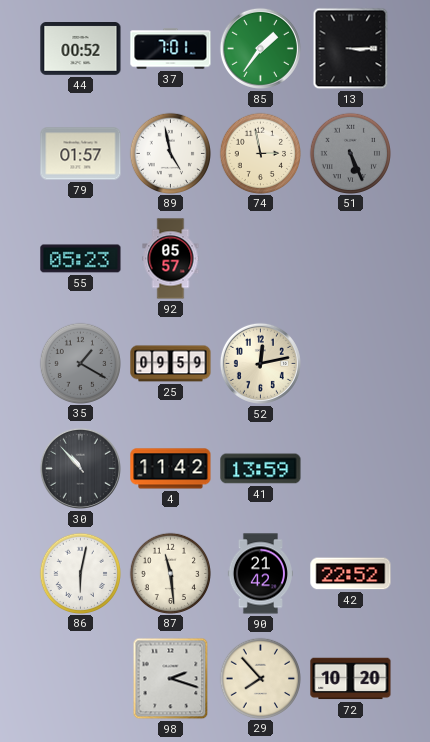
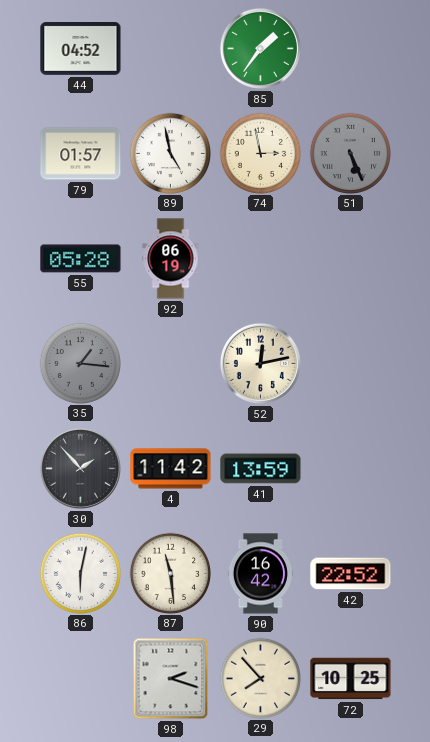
44: 00:52 -> 04:52 (81, 49)
37: 7:01 -> none (171, 49)
13: 3:15 -> none (351, 49)
55: 05:23 -> 05:28 (81, 259)
92: 05:57 -> 06:19 (171, 259)
35: 1:20 -> 1:16 (80, 363)
25: 09:59 -> none (171, 364)
30: 10:53 -> 1:53 (80, 468)
90: 21:42 -> 16:42 (260, 574)
72: 10:20 -> 10:25 (351, 679)
